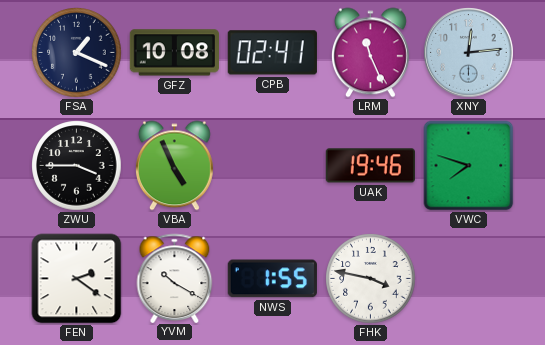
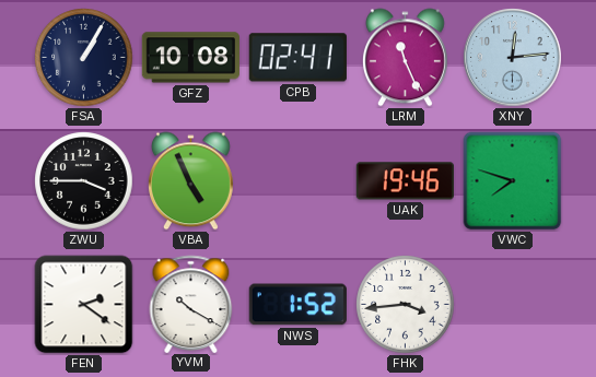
FSA: 1:19 -> 1:05 (84, 58)
NWS: 1:55 -> 1:52 (297, 305)
FHK: 3:47 -> 3:44 (406, 305)
